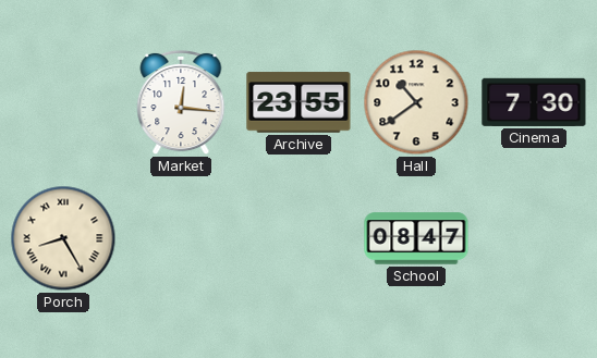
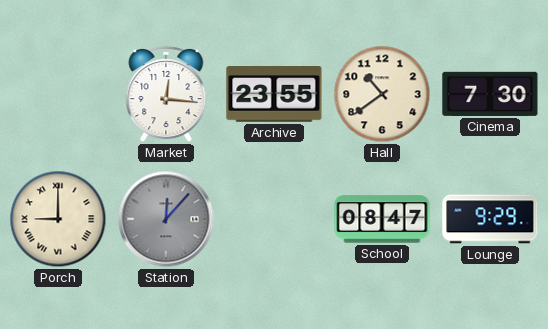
Porch: 8:25 -> 9:00 (58, 219)
Station: none -> 12:07 (166, 219)
Lounge: none -> 9:29 (490, 219)
